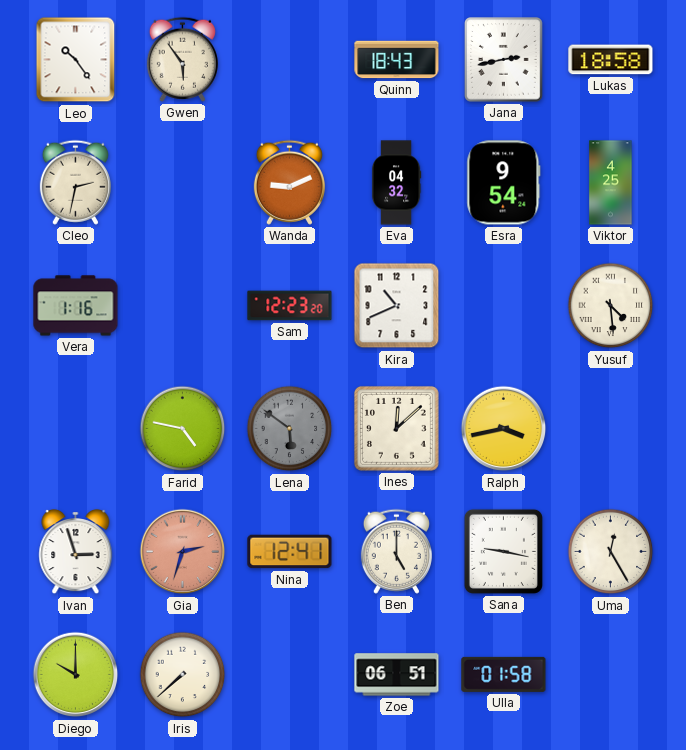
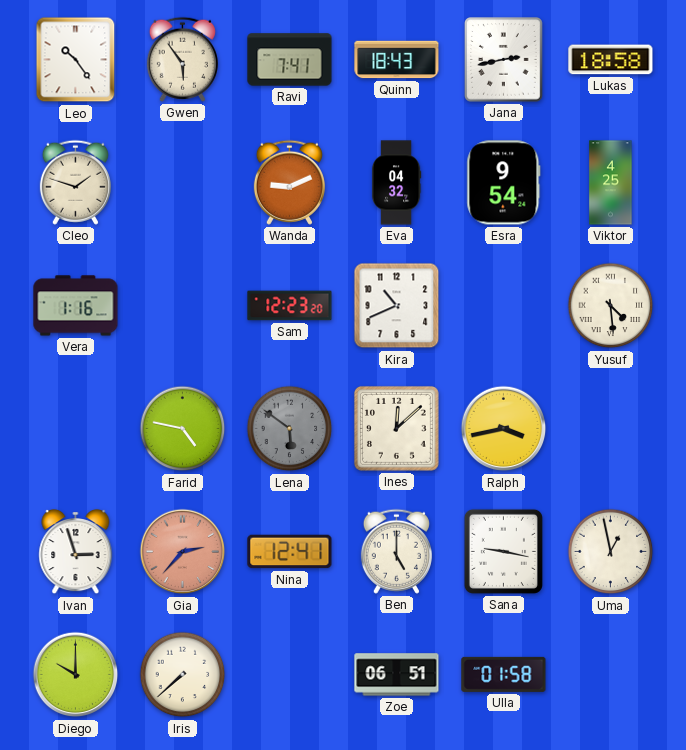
Ravi: none -> 7:41 (290, 60)
Cleo: 2:32 -> 1:48 (75, 182)
Gia: 2:33 -> 2:37 (183, 552)
Uma: 12:25 -> 12:58 (611, 552)
